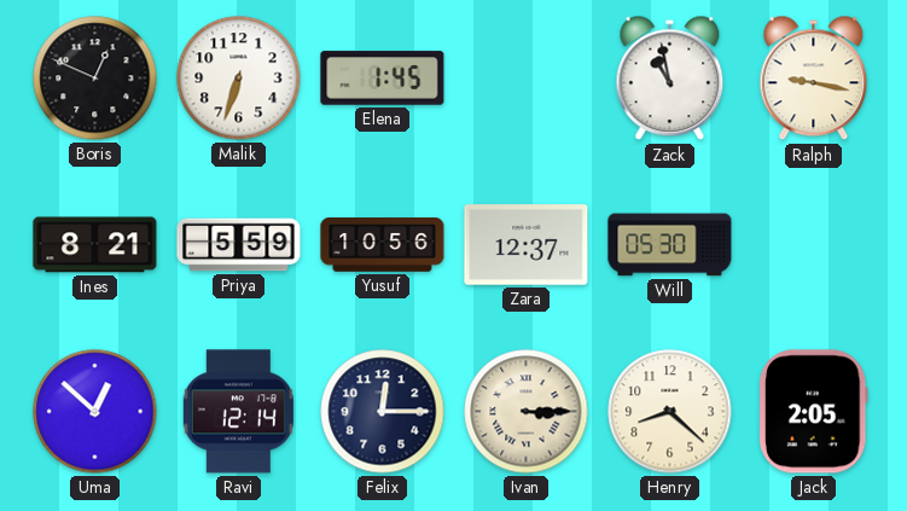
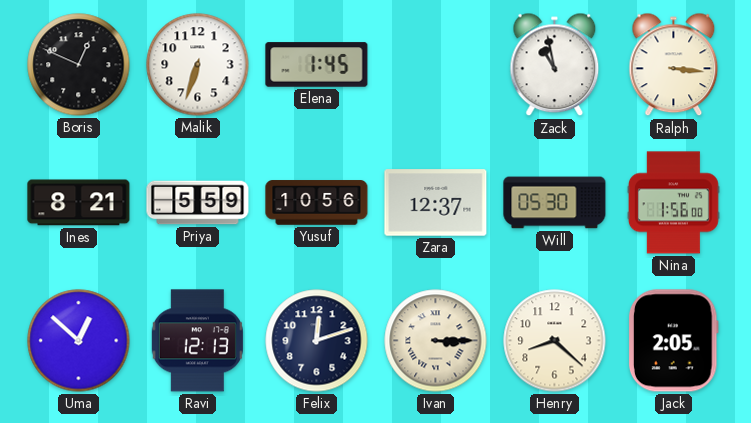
Ralph: 9:17 -> 3:16 (674, 65)
Nina: none -> 1:56 (673, 203)
Ravi: 12:14 -> 12:13 (197, 341)
Felix: 12:15 -> 12:12 (317, 341)
